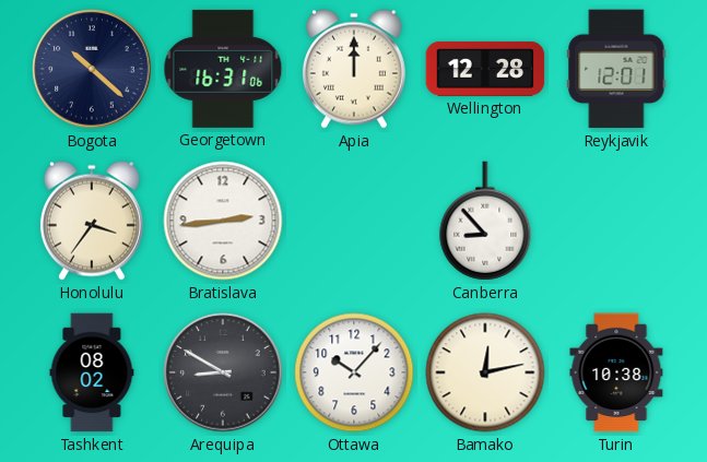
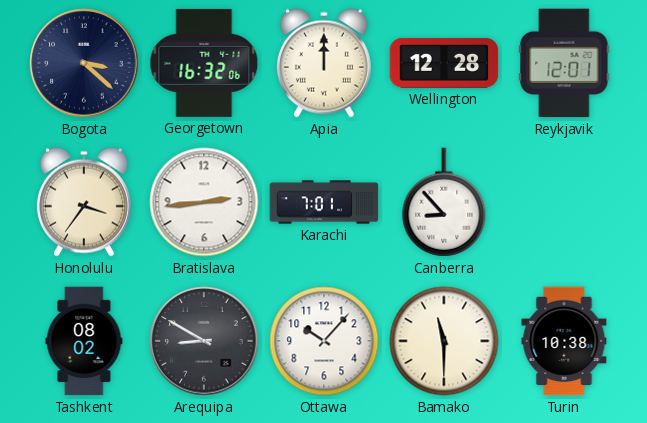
Bogota: 10:22 -> 3:22 (84, 63)
Georgetown: 16:31 -> 16:32 (204, 63)
Karachi: none -> 7:01 (324, 202)
Bamako: 12:13 -> 11:30 (444, 341)
